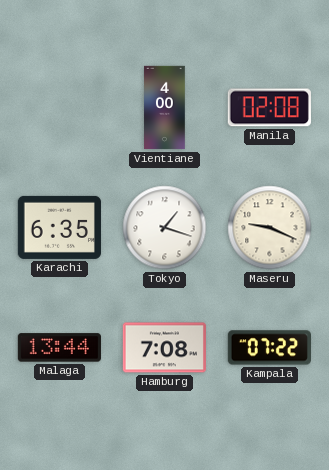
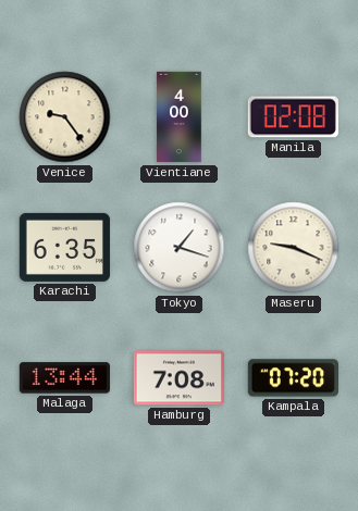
Venice: none -> 9:24 (65, 117)
Kampala: 07:22 -> 07:20 (293, 378)
